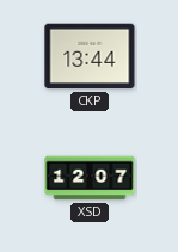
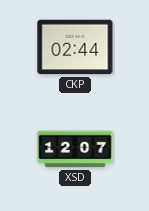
CKP: 13:44 -> 02:44 (75, 47)
